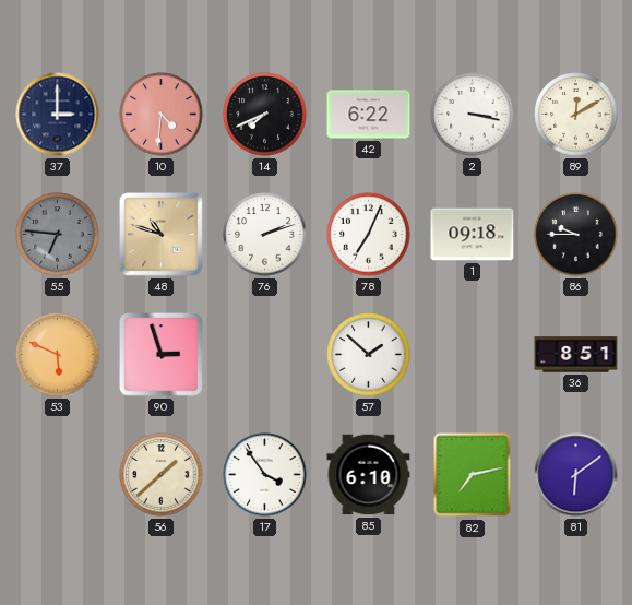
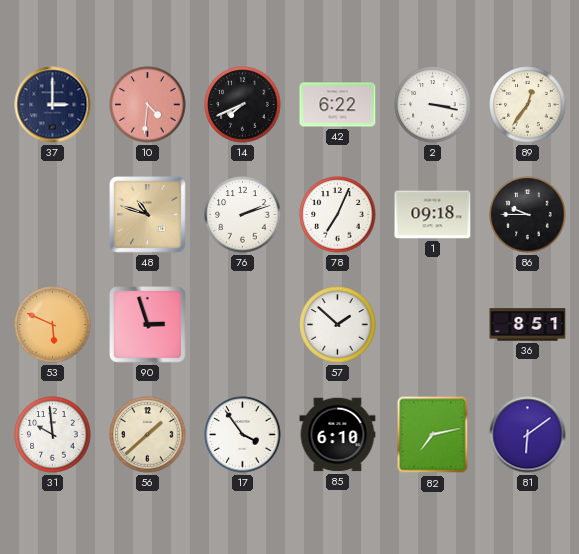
89: 12:10 -> 12:36 (528, 105)
55: 6:46 -> none (58, 235)
31: none -> 9:59 (53, 435)
